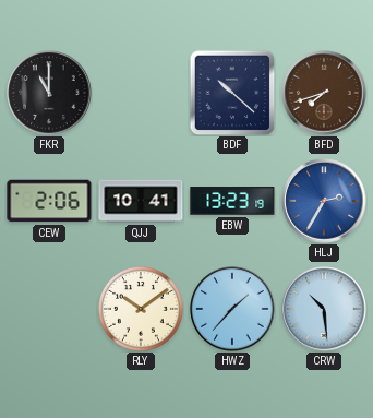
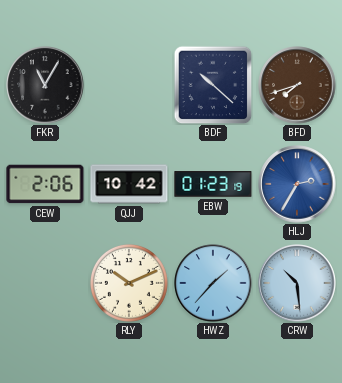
FKR: 11:00 -> 11:05 (45, 85)
QJJ: 10:41 -> 10:42 (129, 184)
EBW: 13:23 -> 01:23 (213, 184)
RLY: 10:09 -> 10:11 (129, 283)
